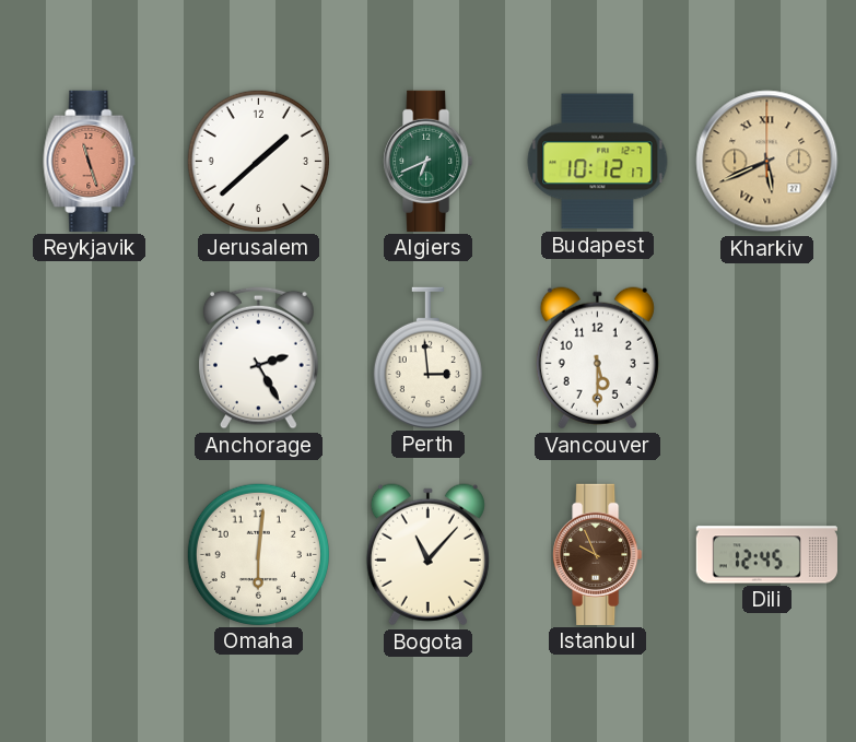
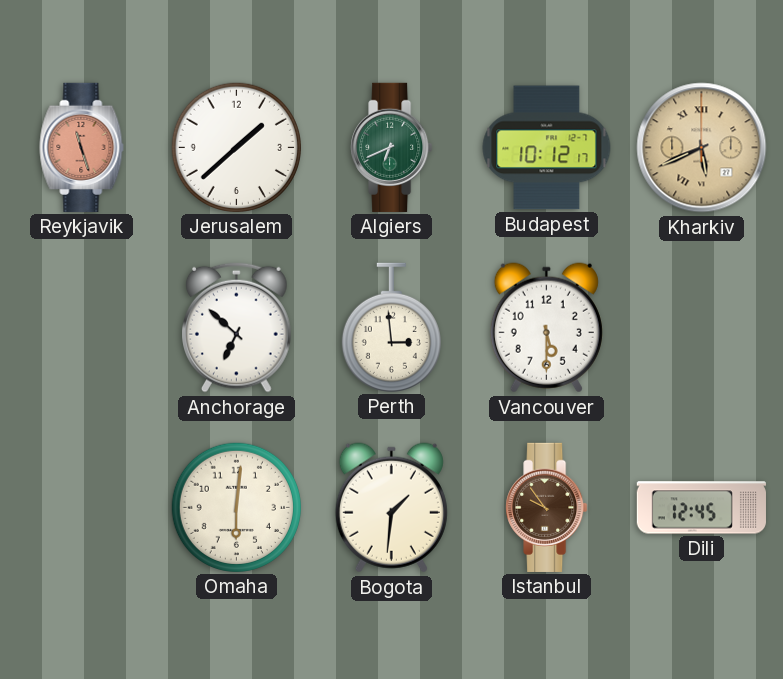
Anchorage: 2:25 -> 6:52 (237, 327)
Bogota: 11:07 -> 1:31 (391, 508)
Istanbul: 9:56 -> 9:54 (547, 507)
